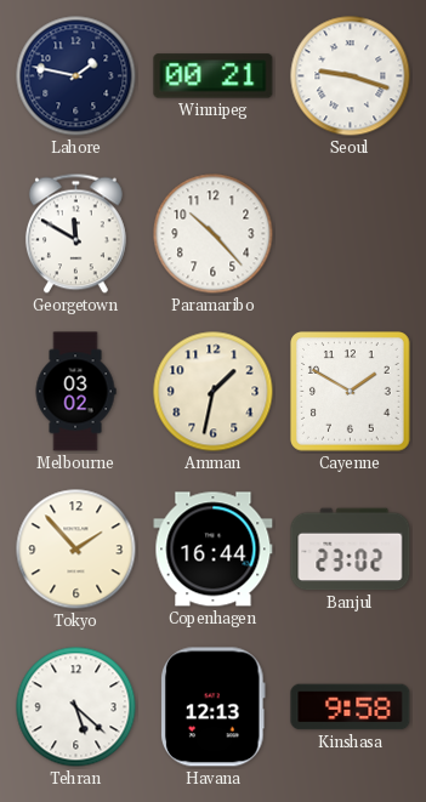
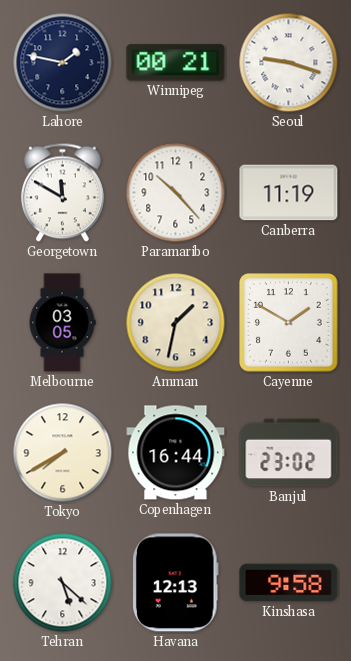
Canberra: none -> 11:19 (289, 193)
Melbourne: 03:02 -> 03:05 (62, 323)
Tokyo: 1:53 -> 7:40 (63, 453)
